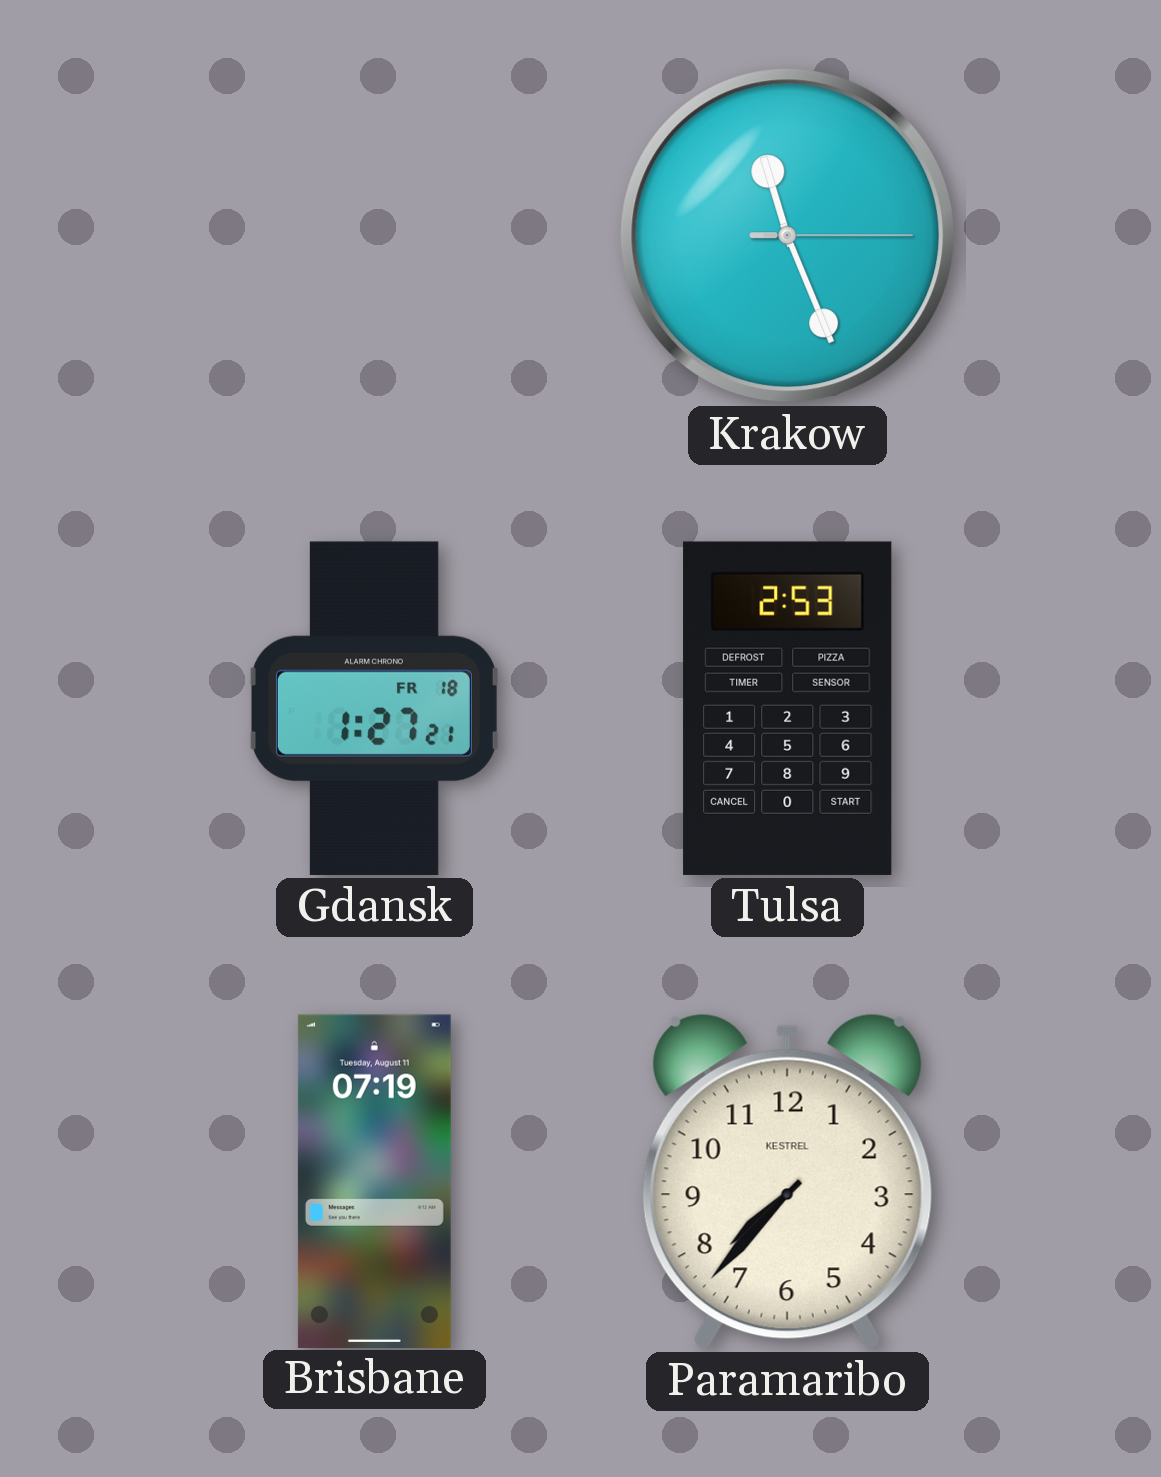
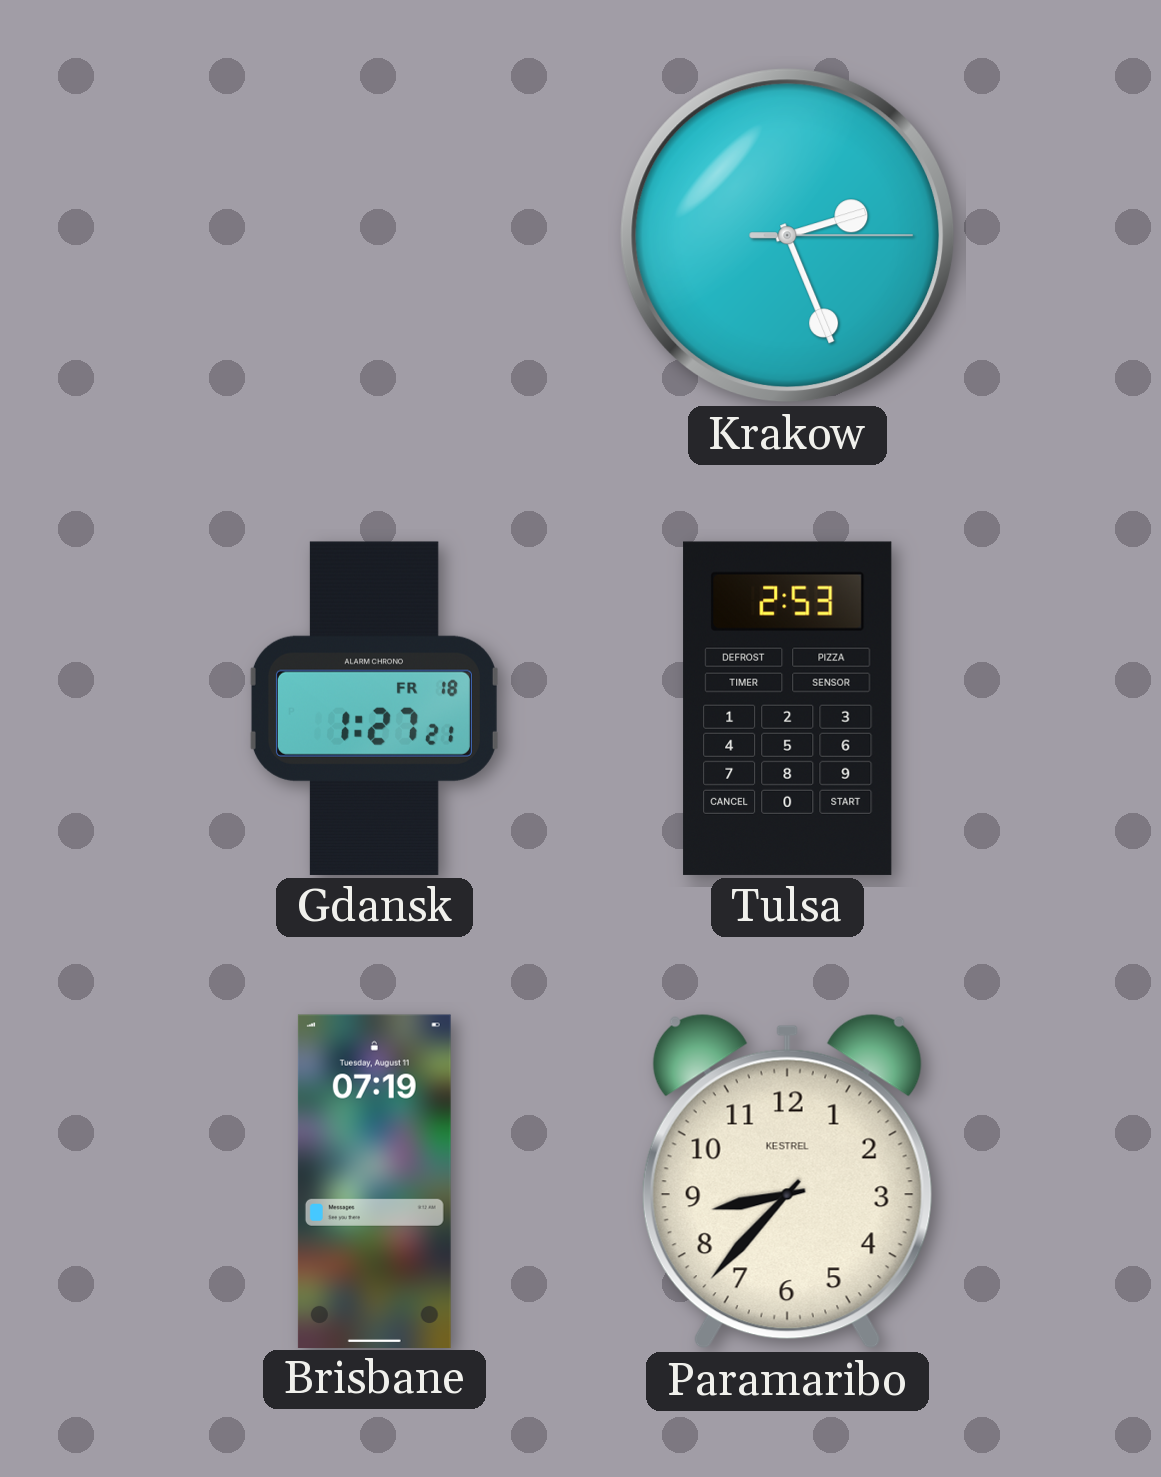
Krakow: 11:26 -> 2:26 (788, 236)
Paramaribo: 7:37 -> 8:37 (787, 1181)
